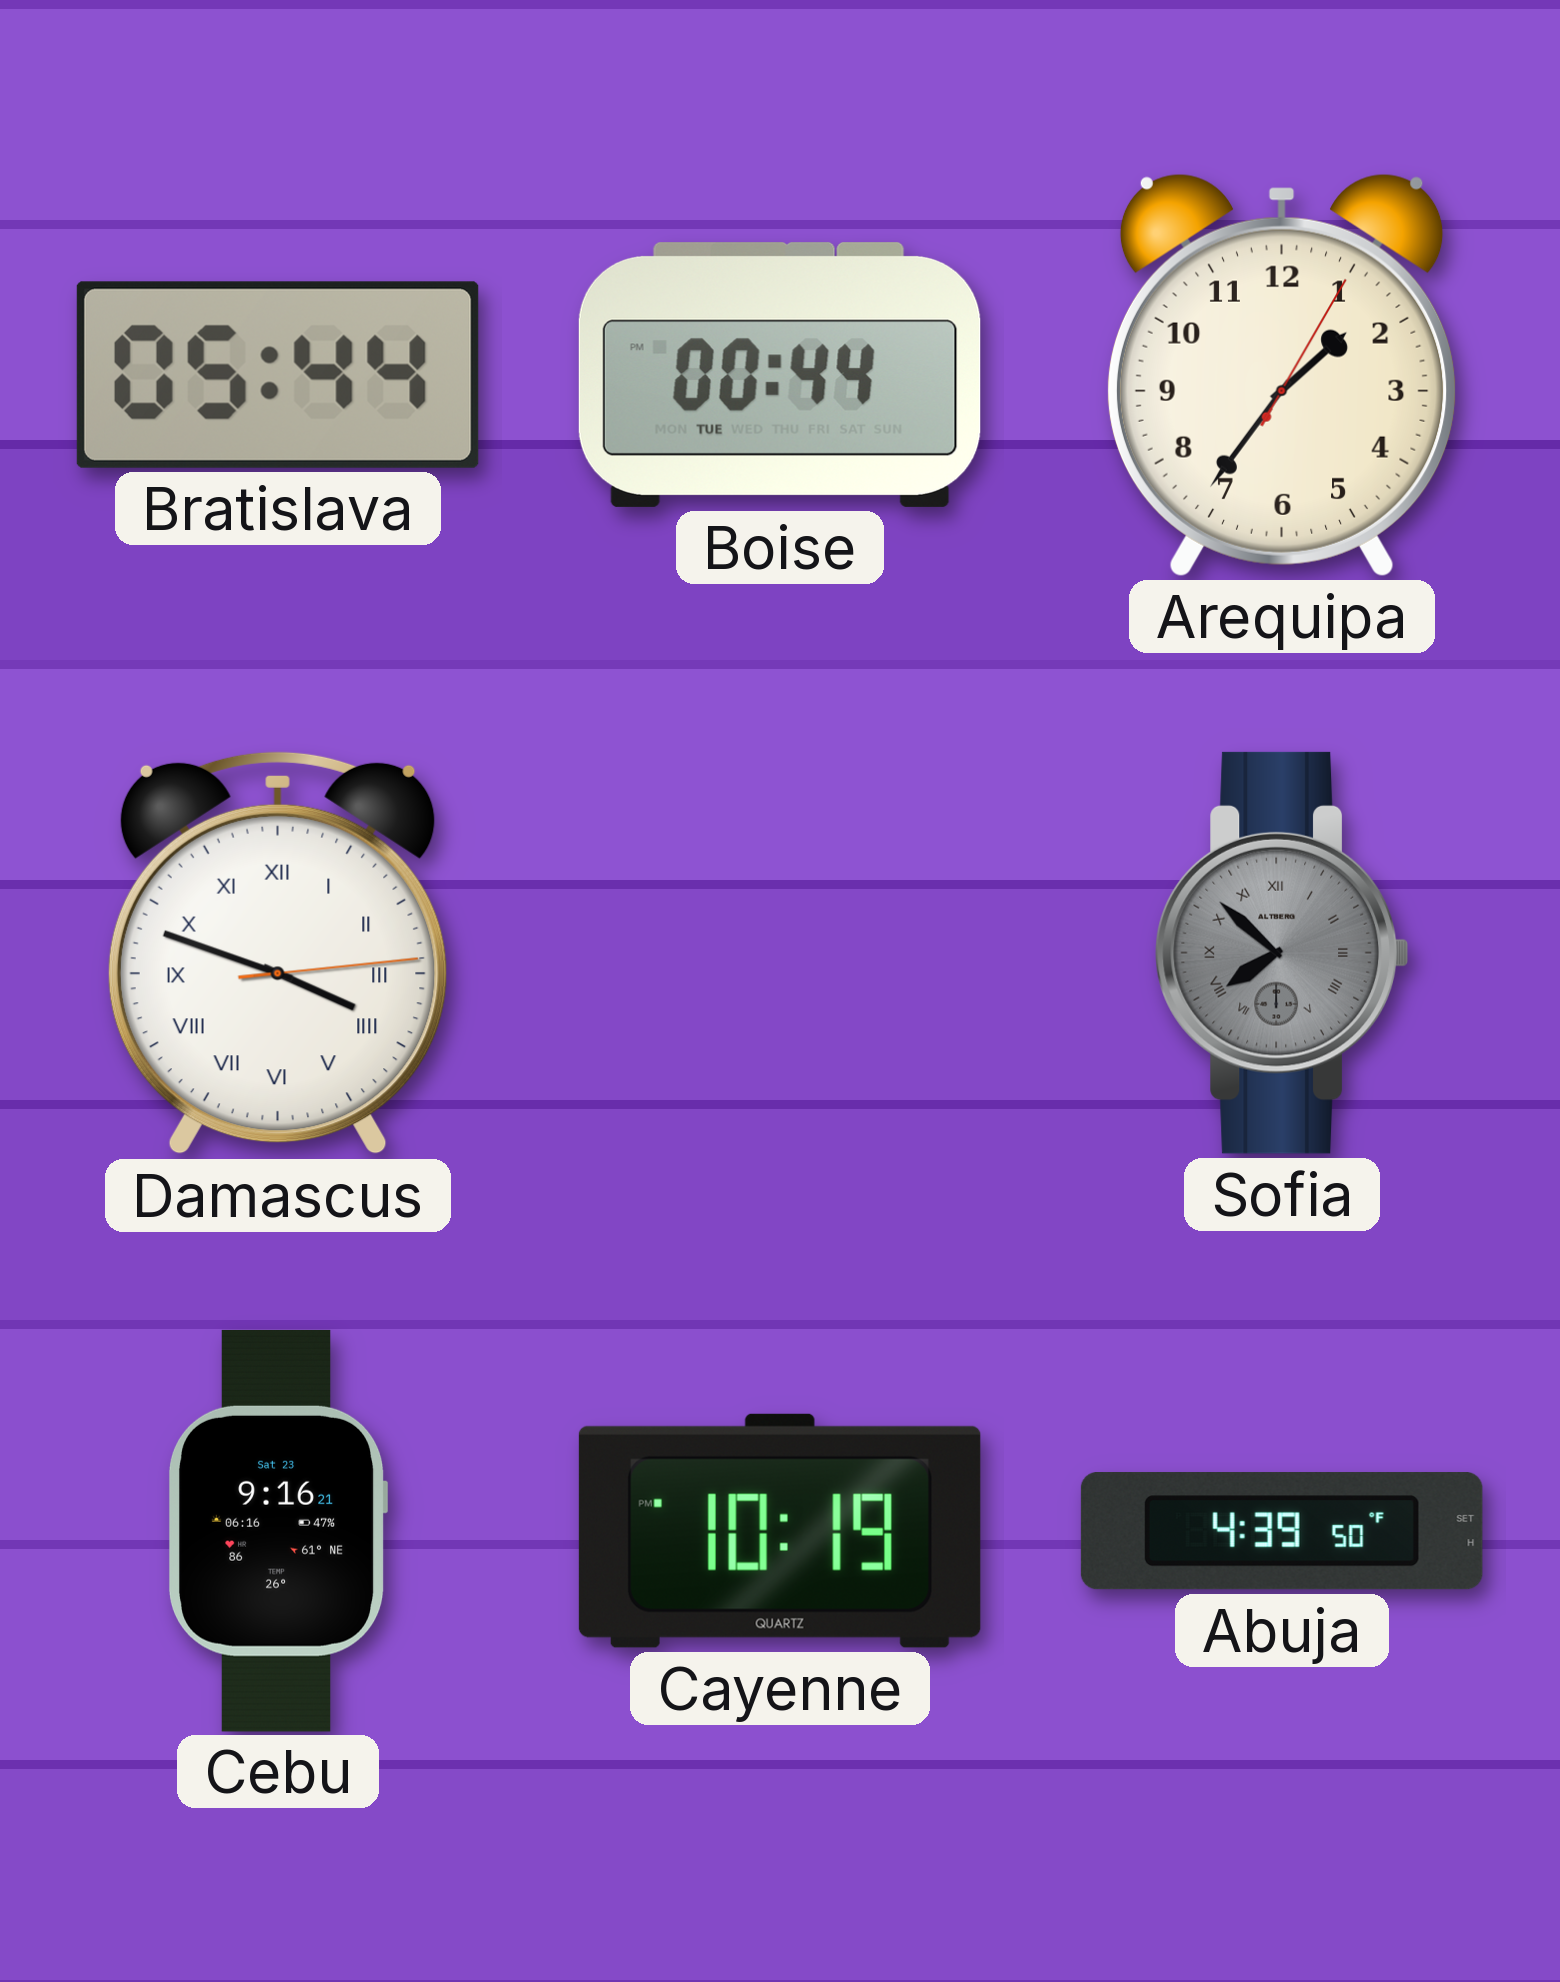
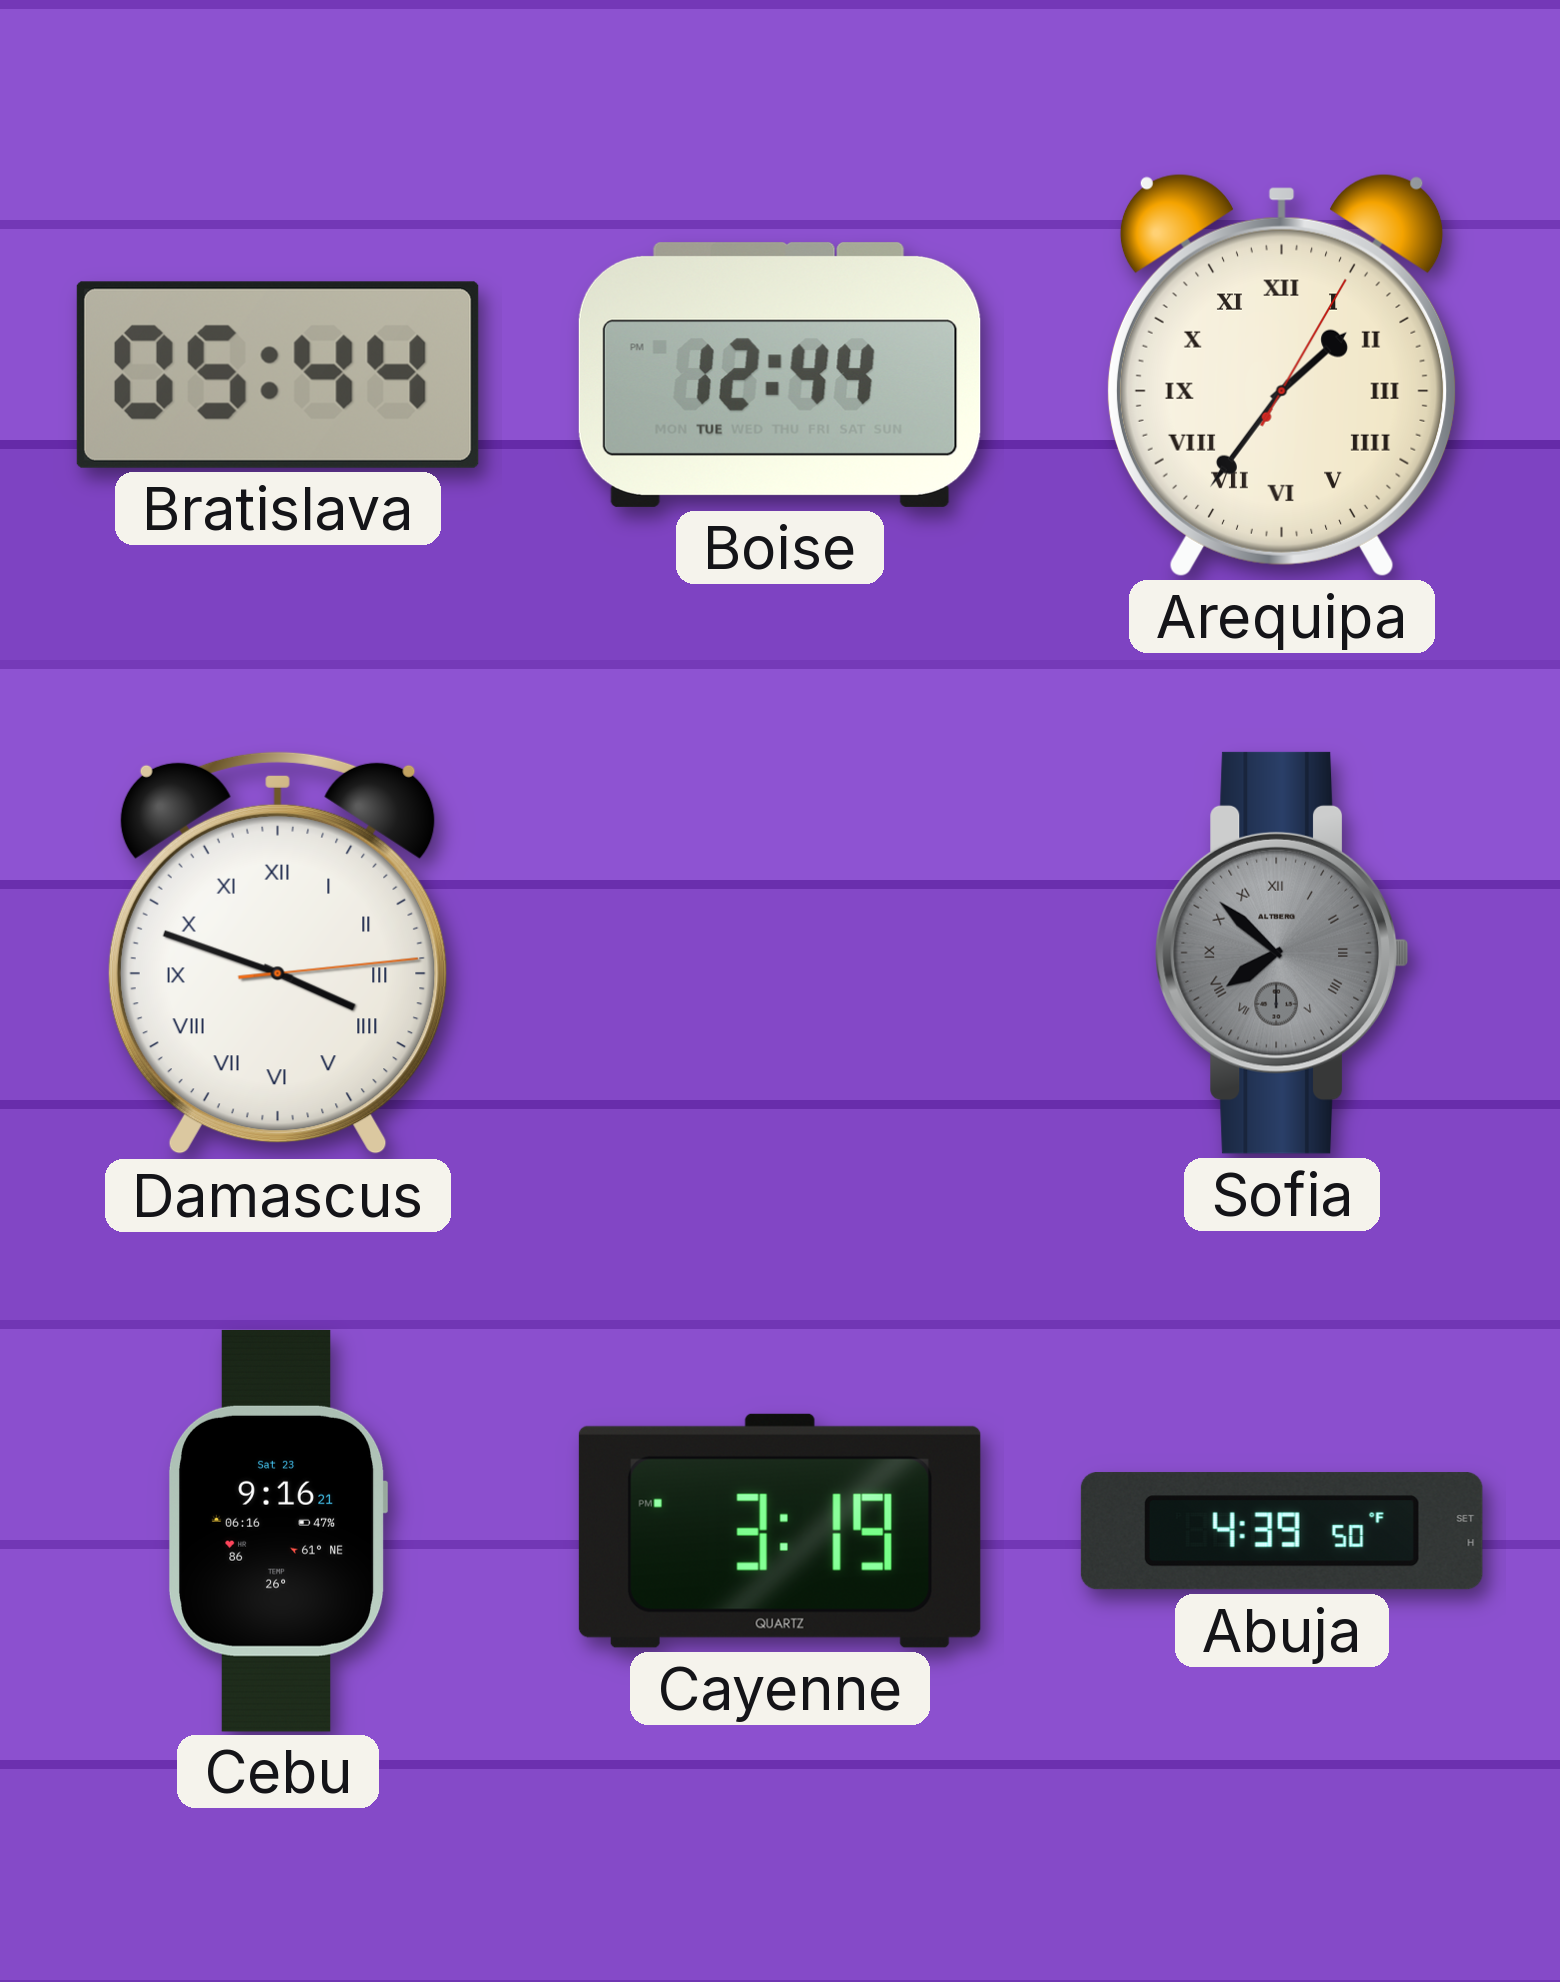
Boise: 00:44 -> 12:44 (780, 375)
Arequipa numerals: Arabic -> Roman (1282, 375)
Cayenne: 10:19 -> 3:19 (780, 1531)
